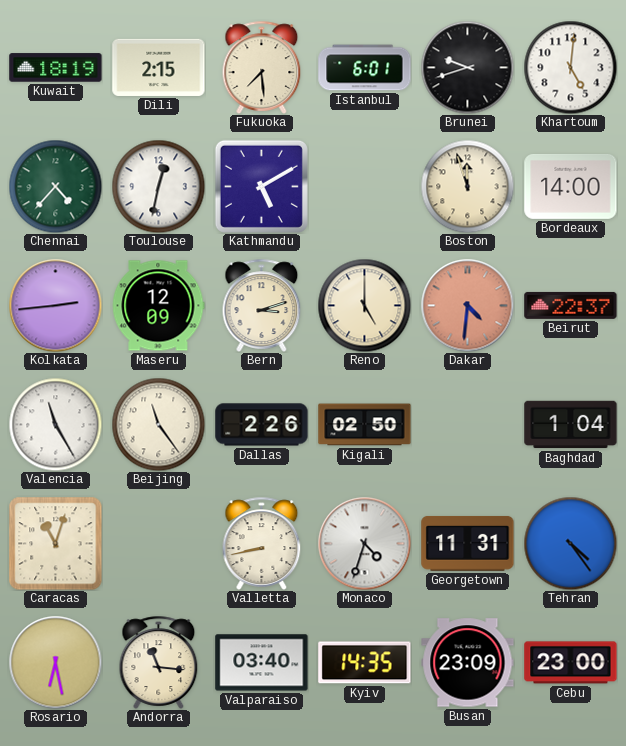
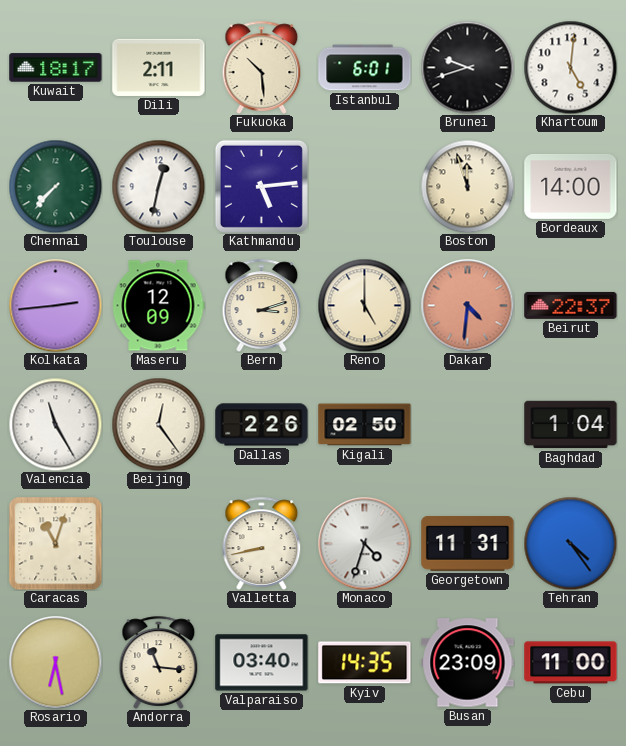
Kuwait: 18:19 -> 18:17 (56, 68)
Dili: 2:15 -> 2:11 (159, 67)
Fukuoka: 7:29 -> 10:29 (262, 67)
Chennai: 4:37 -> 7:37 (55, 186)
Kathmandu: 5:10 -> 5:14 (261, 186)
Beijing: 11:24 -> 12:24 (158, 424)
Cebu: 23:00 -> 11:00 (571, 663)
